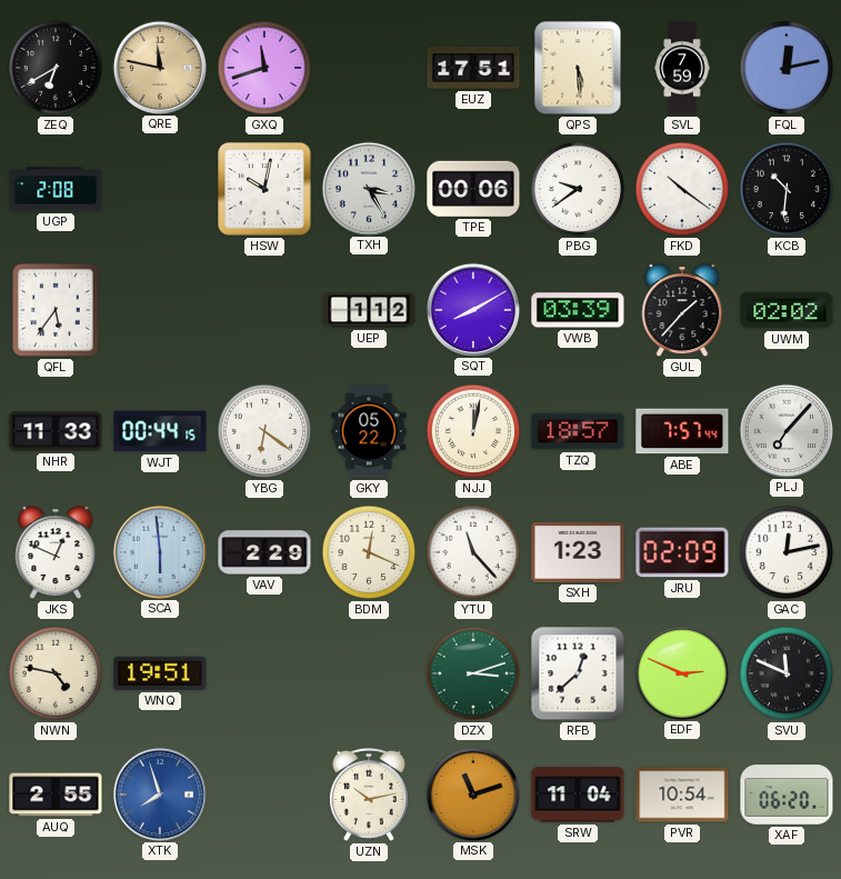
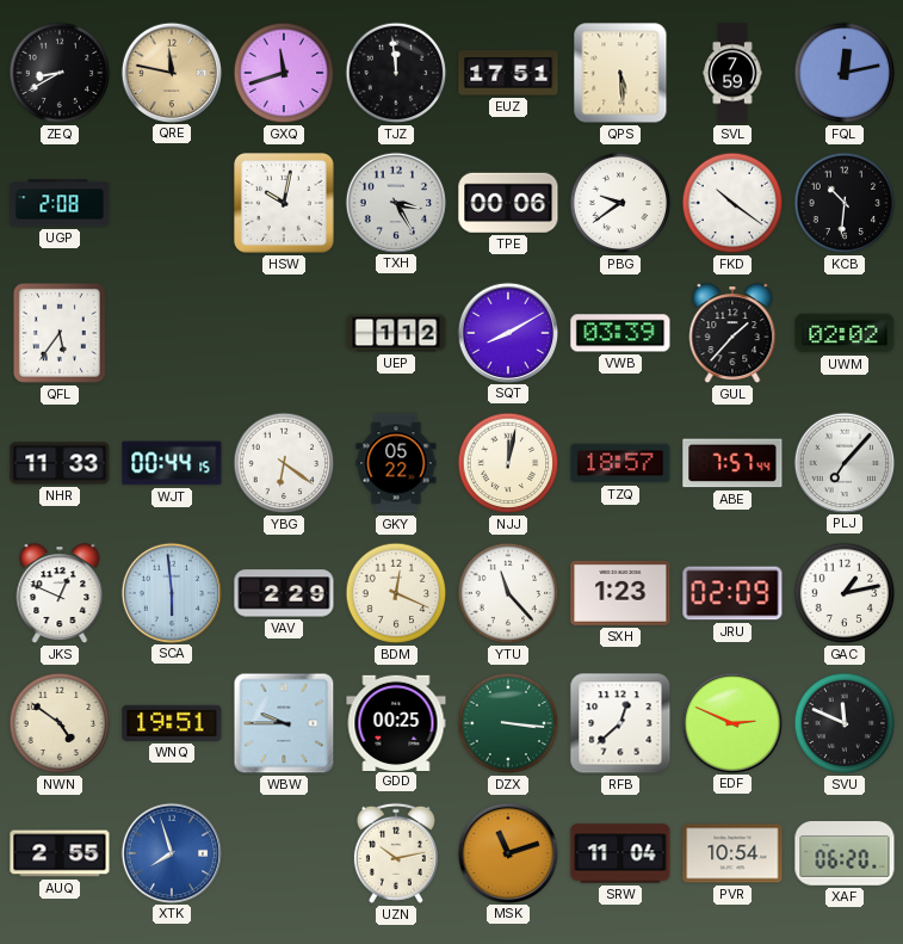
ZEQ: 6:40 -> 8:40 (60, 73)
TJZ: none -> 11:59 (396, 73)
GAC: 12:13 -> 1:13 (845, 593)
NWN: 4:47 -> 4:51 (60, 723)
WBW: none -> 9:45 (284, 723)
GDD: none -> 00:25 (396, 722)
DZX: 3:12 -> 3:16 (508, 723)
